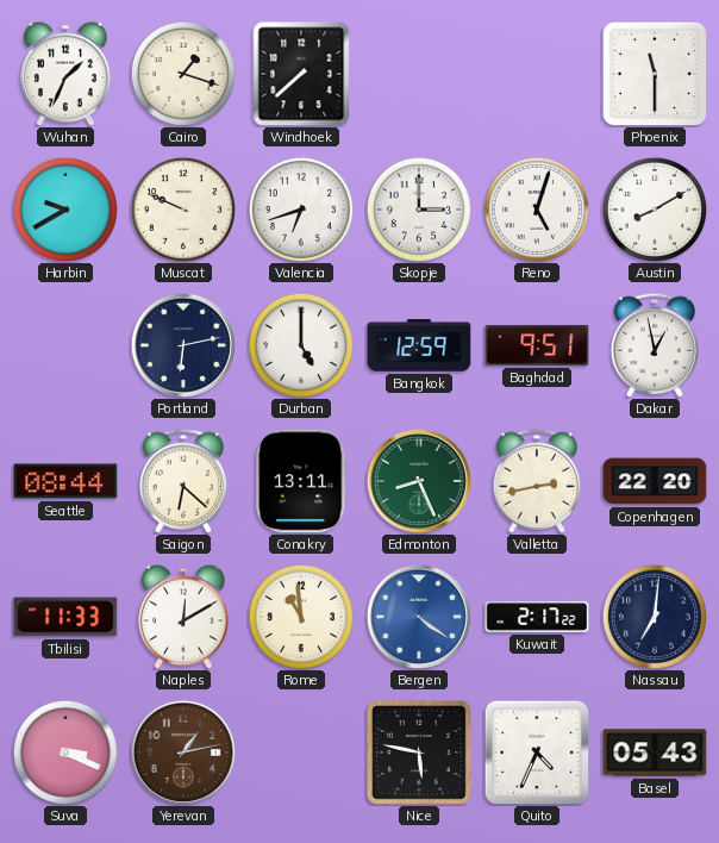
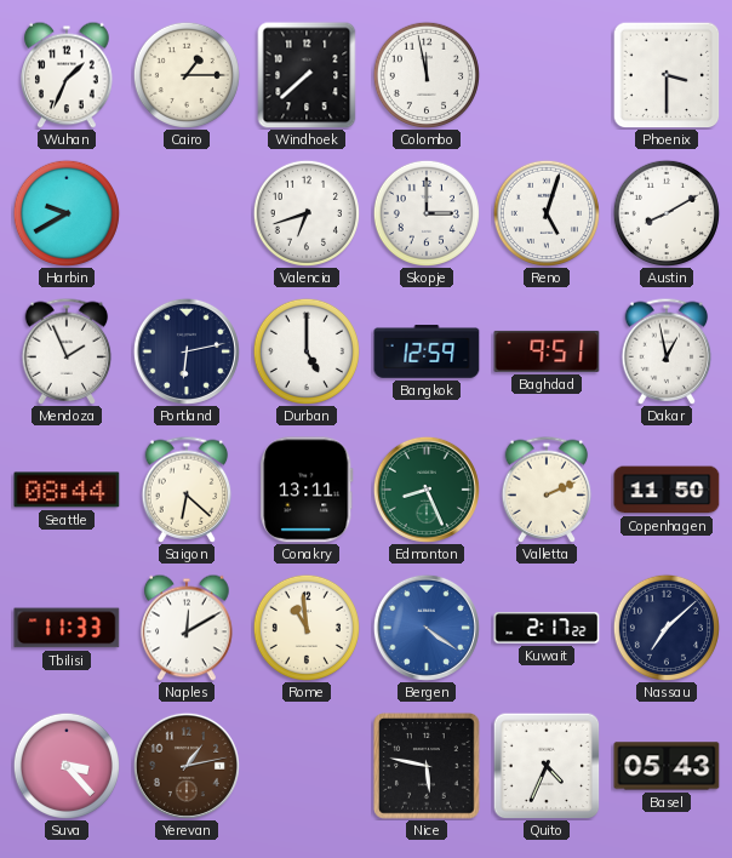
Cairo: 1:18 -> 1:15 (187, 75)
Colombo: none -> 11:58 (427, 75)
Phoenix: 11:30 -> 3:30 (667, 75)
Muscat: 9:49 -> none (183, 210)
Mendoza: none -> 1:56 (67, 351)
Valletta: 2:43 -> 2:11 (547, 490)
Copenhagen: 22:20 -> 11:50 (667, 490)
Nassau: 7:01 -> 7:08 (667, 628)
Suva: 3:19 -> 3:23 (67, 766)
